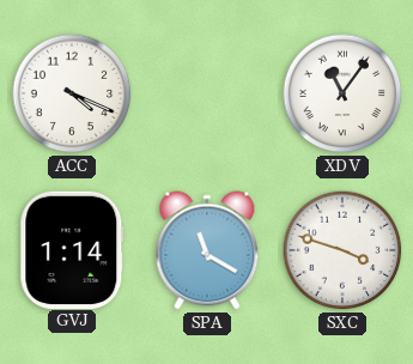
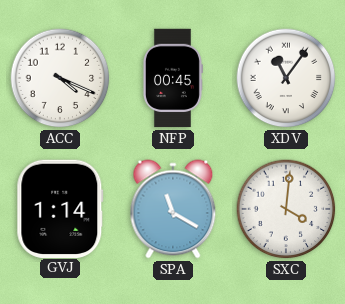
NFP: none -> 00:45 (172, 78)
SXC: 3:48 -> 4:01 (286, 209)
